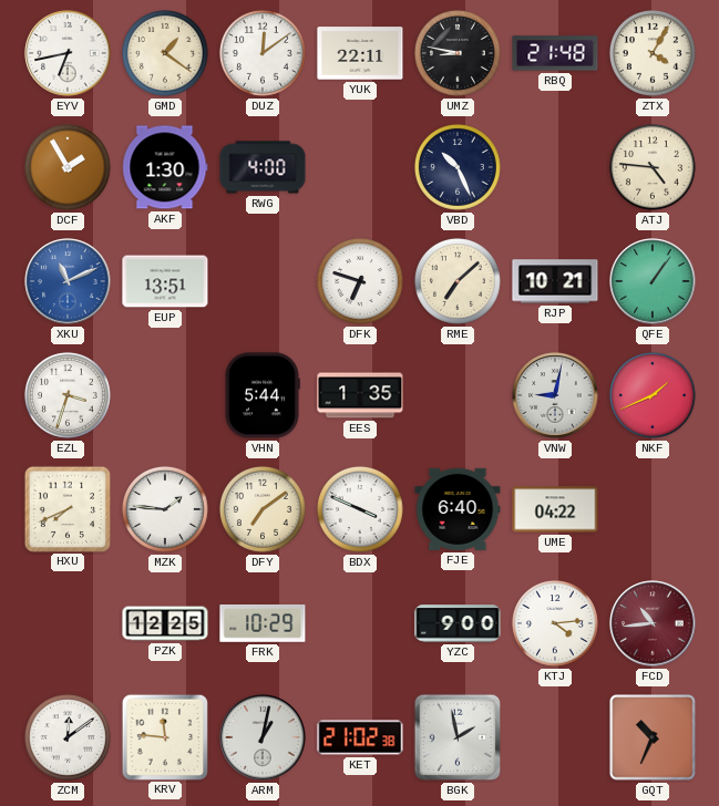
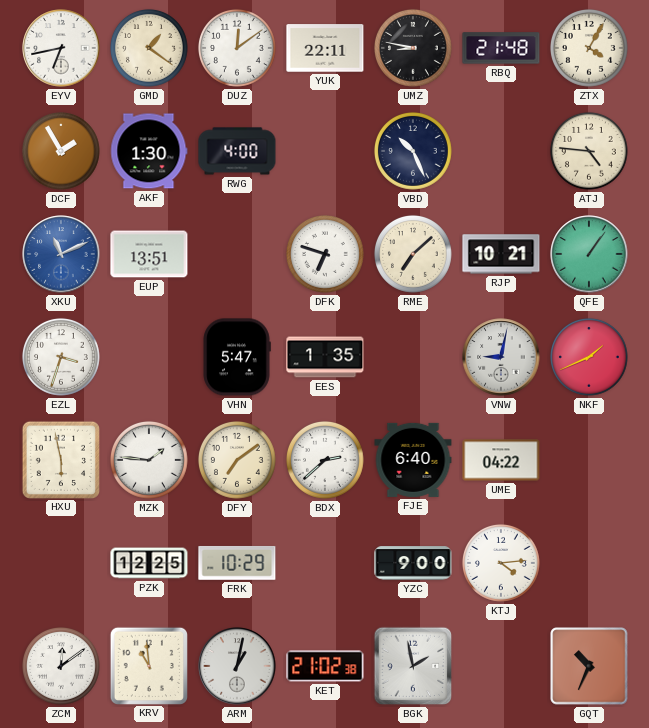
VHN: 5:44 -> 5:47 (237, 357)
HXU: 7:41 -> 5:58 (60, 459)
BDX: 3:49 -> 2:38 (325, 460)
FCD: 10:44 -> none (653, 623)
KRV: 11:46 -> 10:59 (148, 665)
